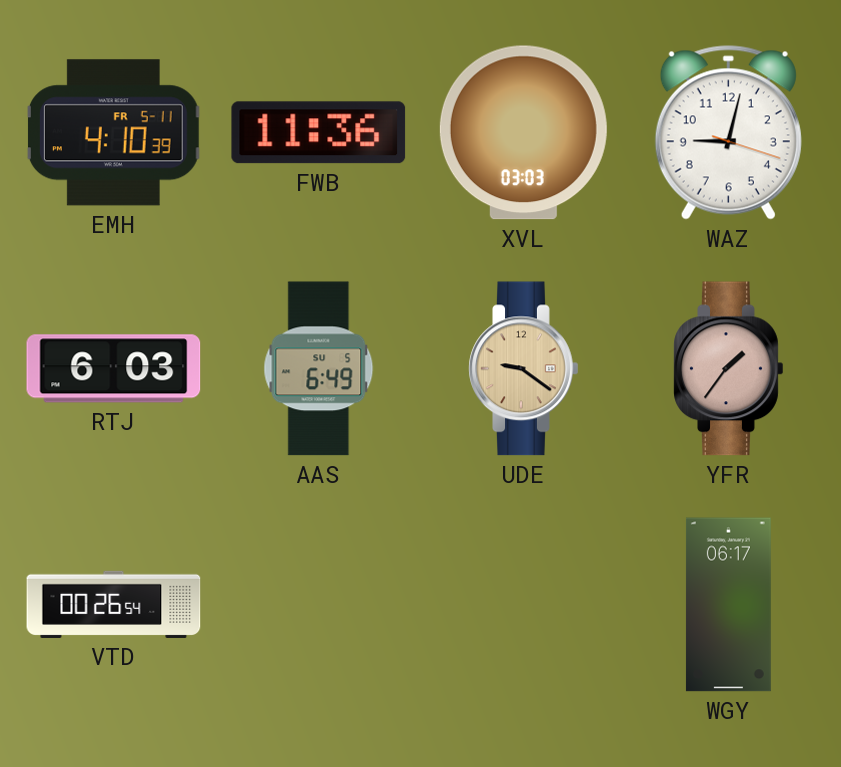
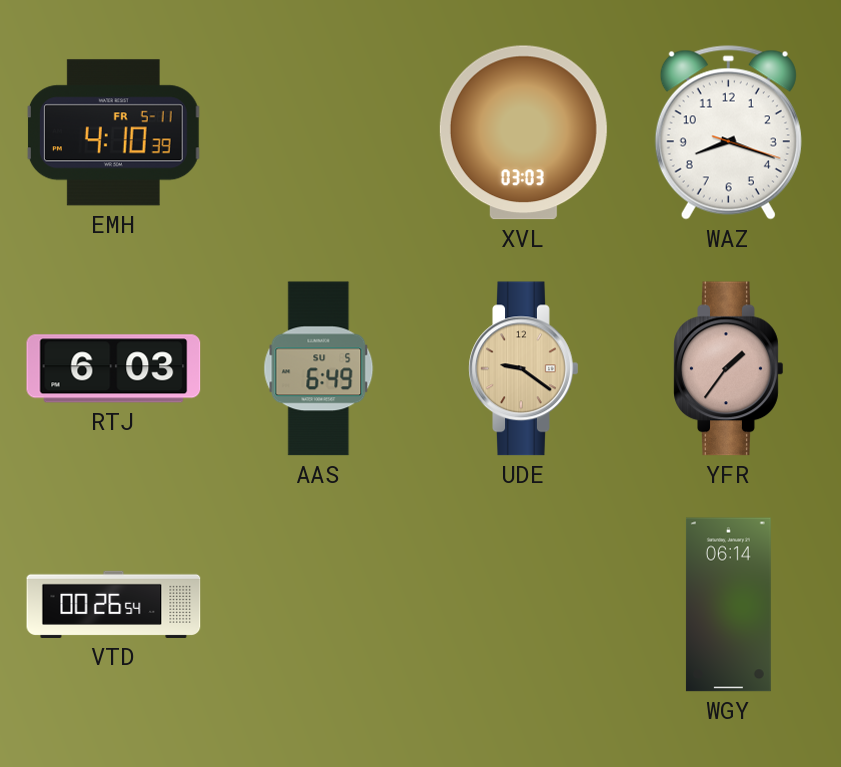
FWB: 11:36 -> none (319, 133)
WAZ: 9:02 -> 8:18 (728, 133)
WGY: 06:17 -> 06:14 (728, 605)
